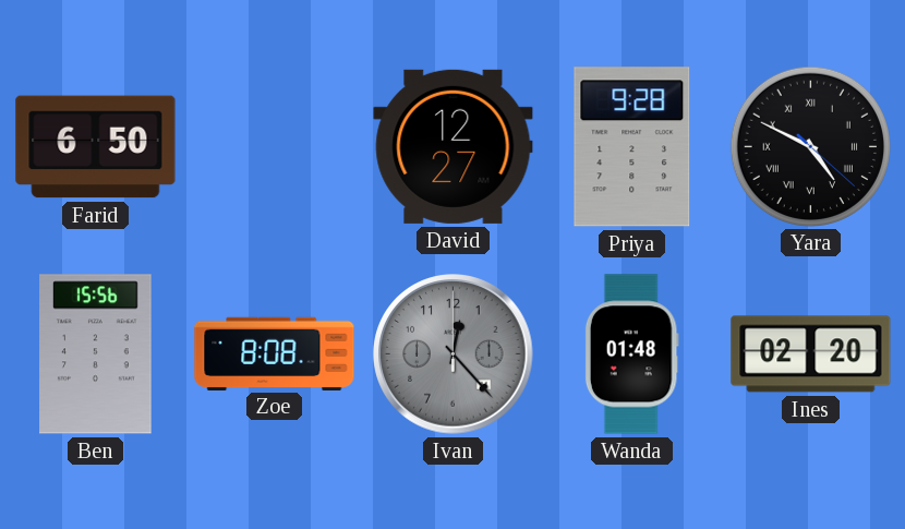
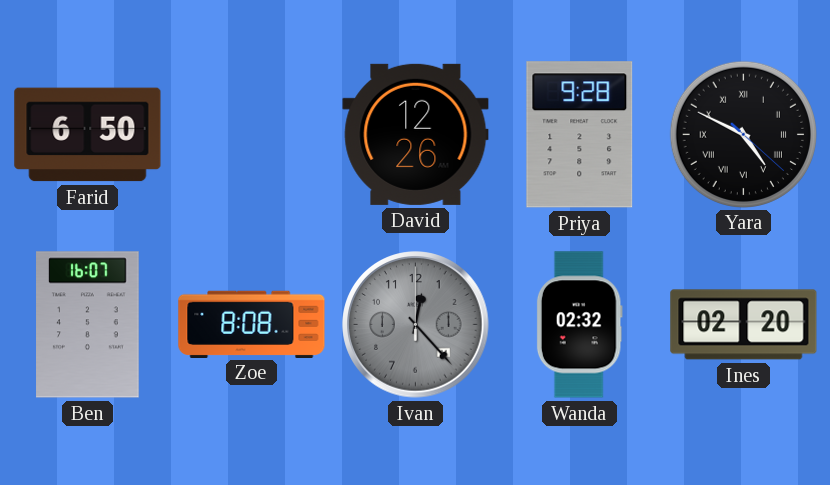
David: 12:27 -> 12:26 (416, 134)
Ben: 15:56 -> 16:07 (88, 325)
Wanda: 01:48 -> 02:32 (579, 325)
